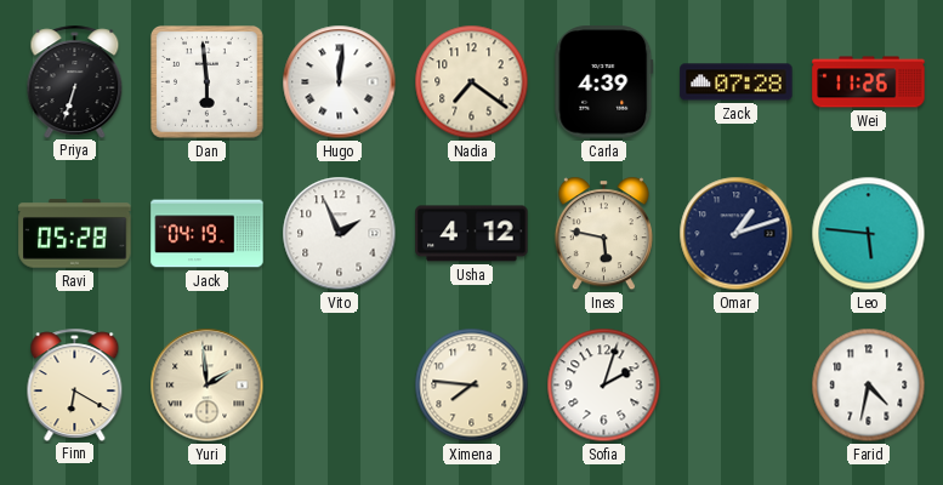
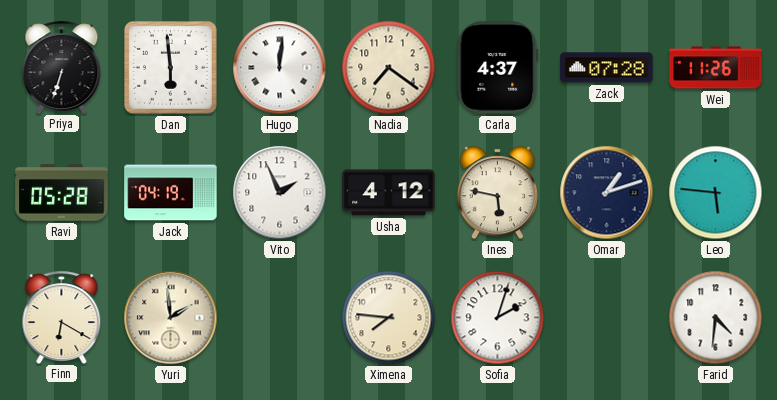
Carla: 4:39 -> 4:37 (498, 68)
Farid: 4:32 -> 4:31 (716, 318)
